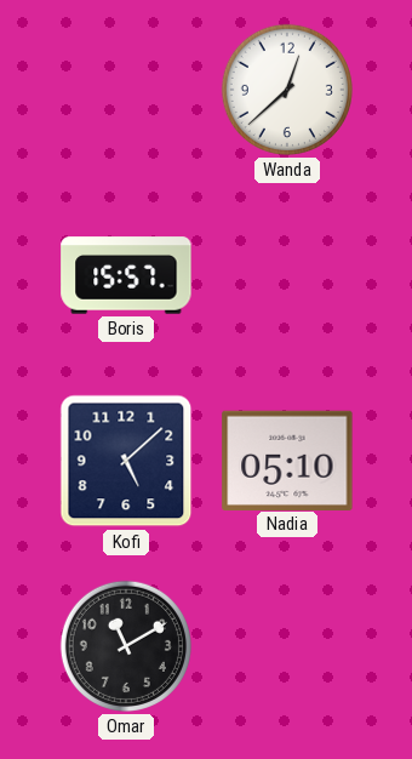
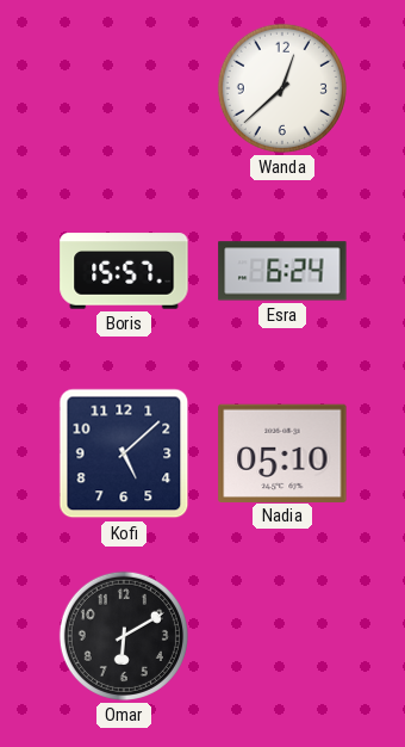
Esra: none -> 6:24 (282, 271)
Omar: 11:10 -> 6:10 (124, 636)
